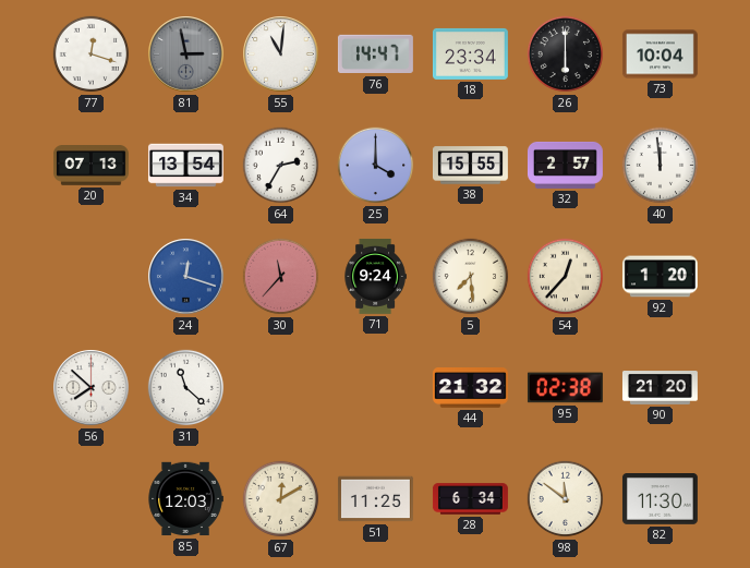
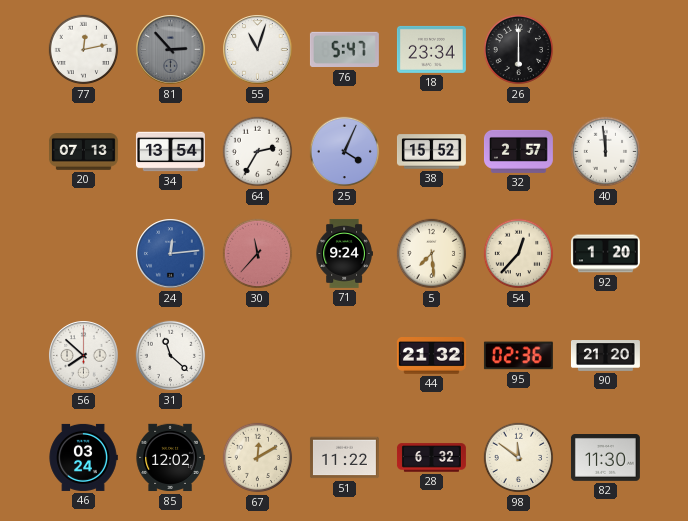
77: 12:18 -> 12:13 (84, 50)
81: 2:58 -> 2:53 (171, 50)
55: 11:01 -> 11:03 (258, 50)
76: 14:47 -> 5:47 (344, 50)
73: 10:04 -> none (660, 55)
25: 4:00 -> 4:04 (345, 152)
38: 15:55 -> 15:52 (431, 152)
24: 12:18 -> 12:14 (171, 254)
95: 02:38 -> 02:36 (518, 356)
46: none -> 03:24 (83, 457)
85: 12:03 -> 12:02 (170, 458)
51: 11:25 -> 11:22 (344, 458)
28: 6:34 -> 6:32 (432, 458)
